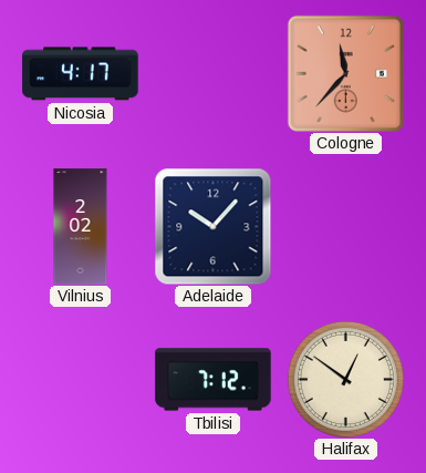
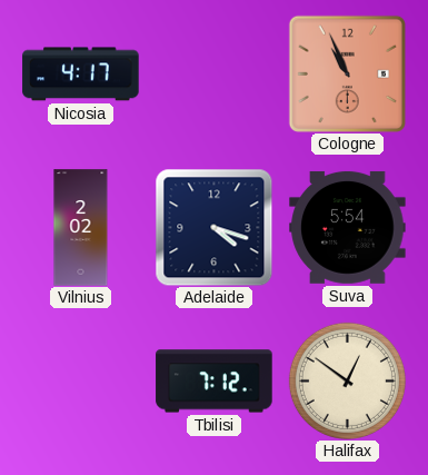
Cologne: 11:37 -> 10:56 (347, 73)
Adelaide: 10:07 -> 4:18 (213, 227)
Suva: none -> 5:54 (348, 227)
